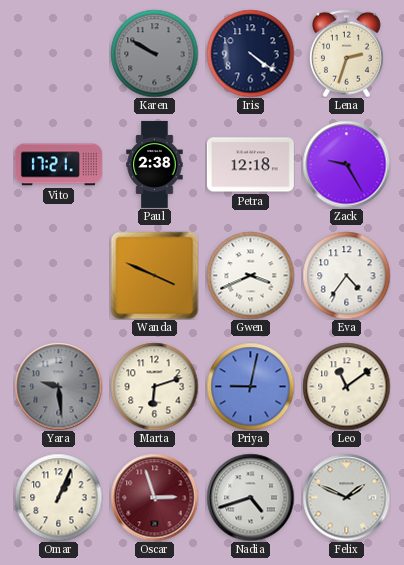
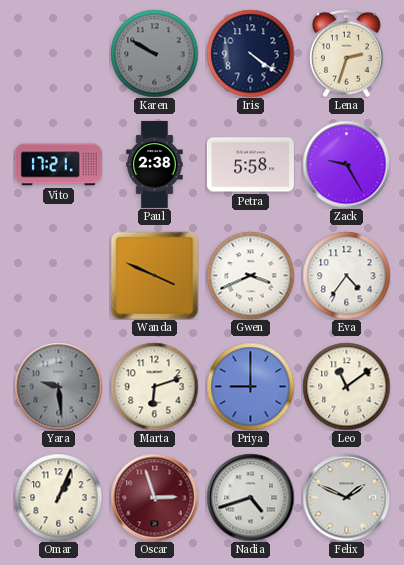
Petra: 12:18 -> 5:58 (250, 165)
Priya: 9:02 -> 9:00 (250, 386)
